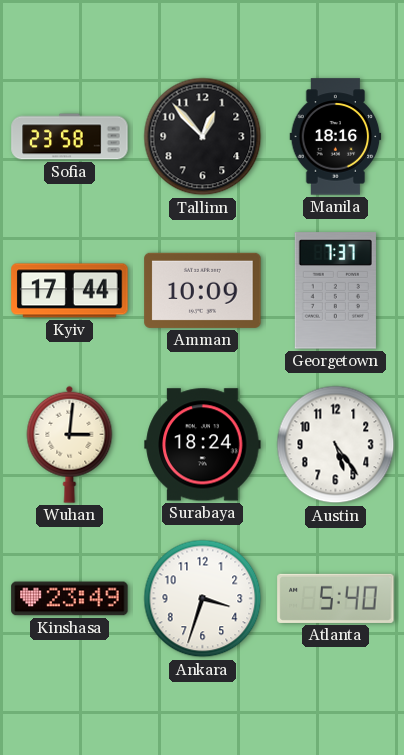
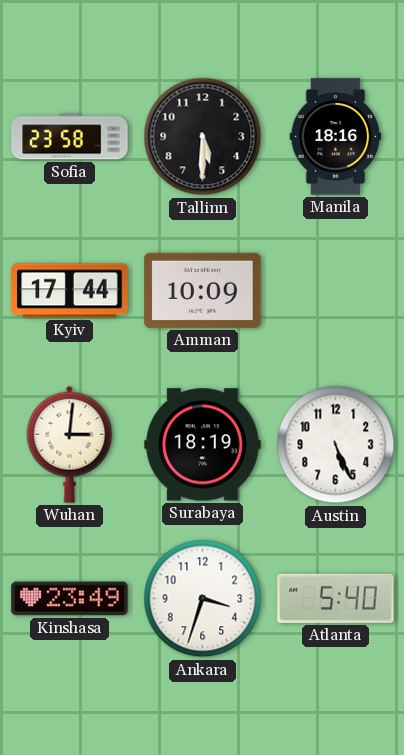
Tallinn: 12:53 -> 5:30 (203, 137)
Georgetown: 7:37 -> none (335, 291)
Surabaya: 18:24 -> 18:19 (203, 445)
Austin: 5:24 -> 5:26 (336, 445)
